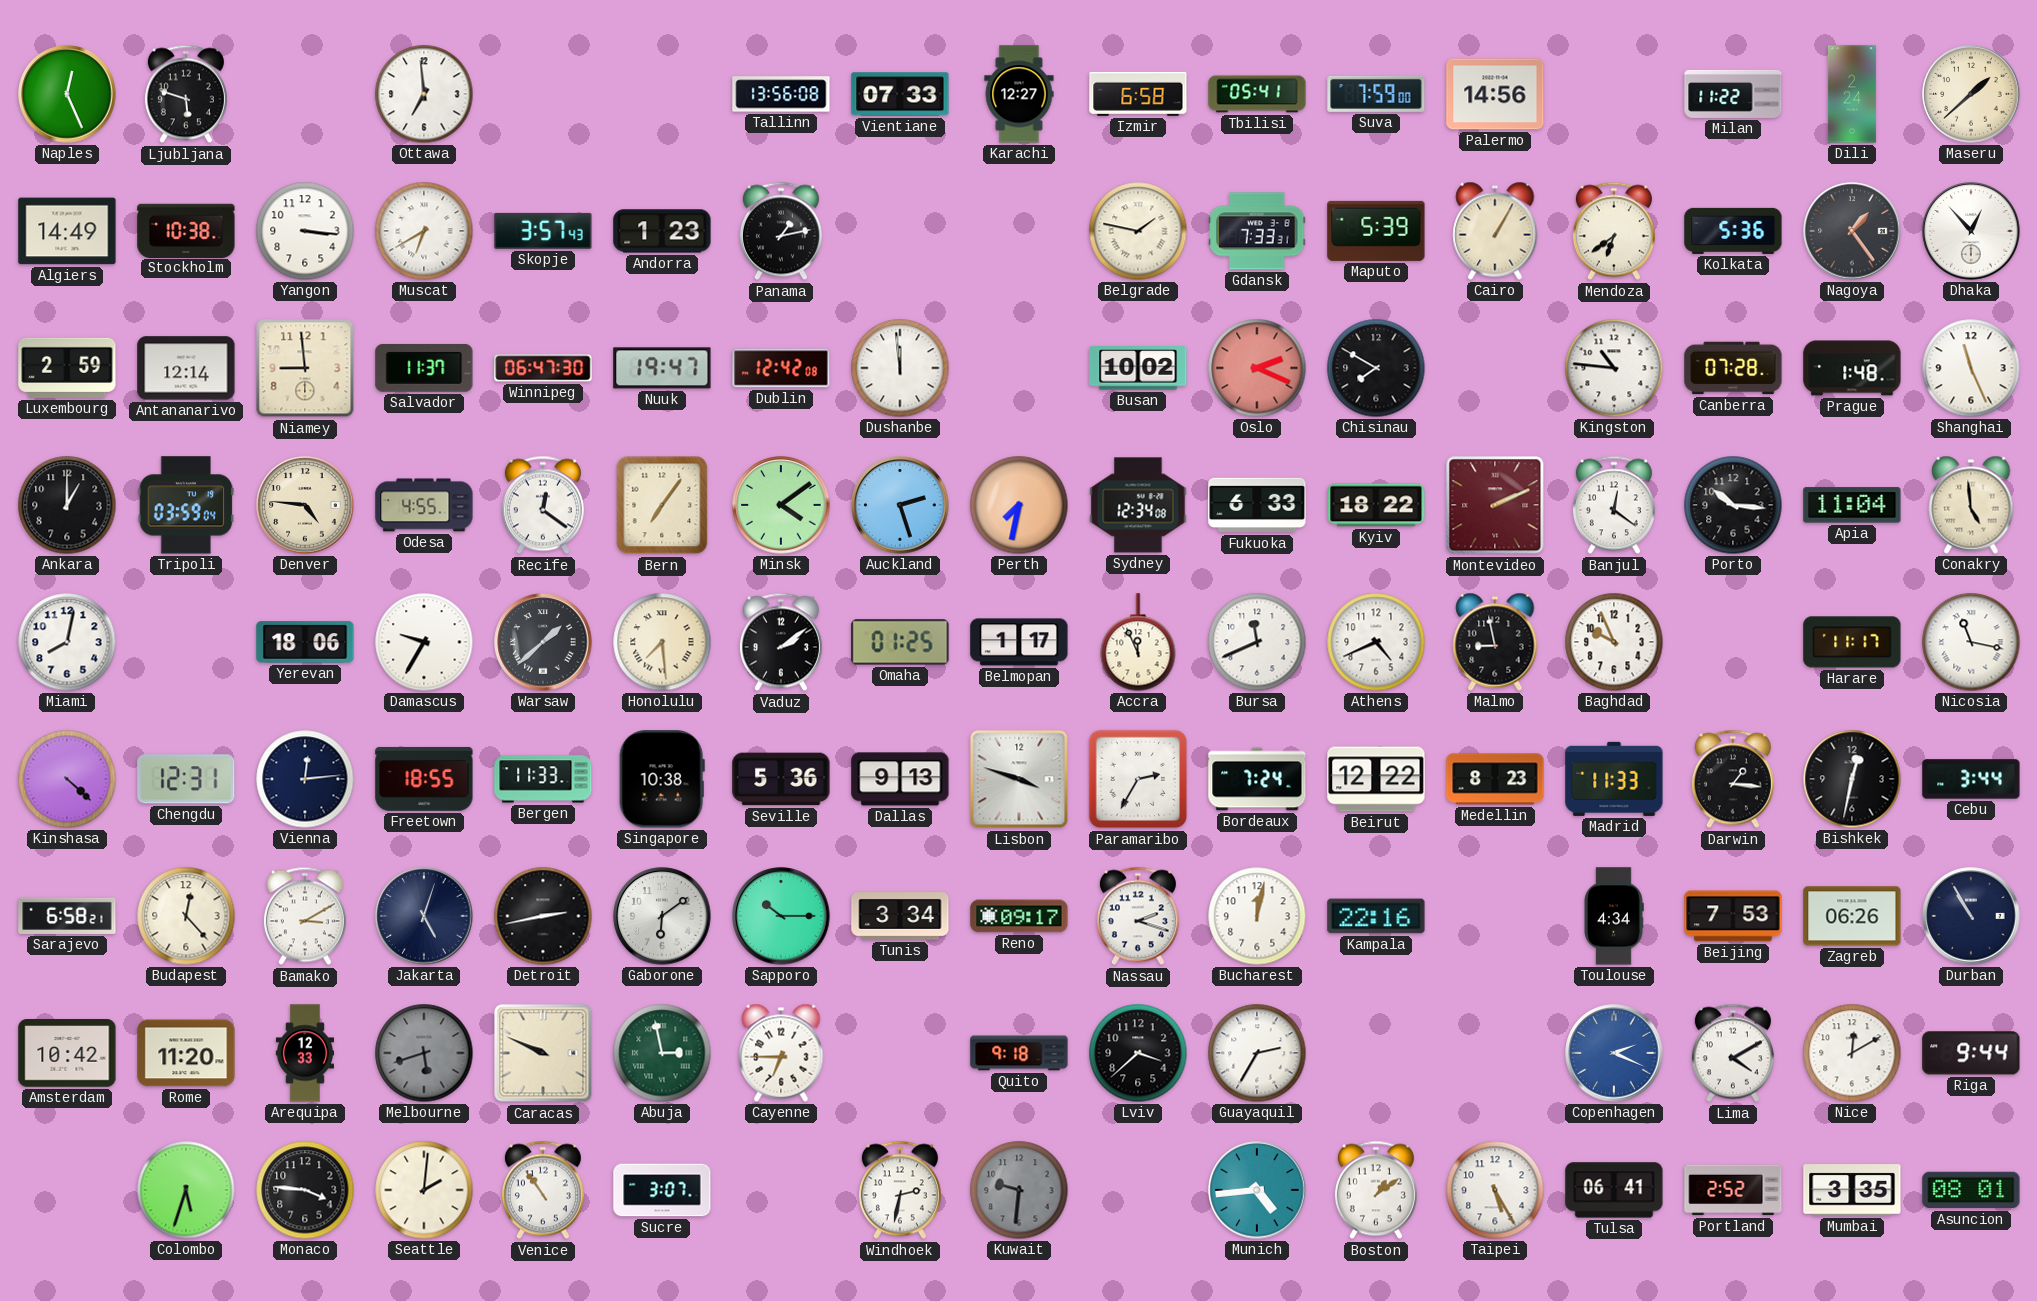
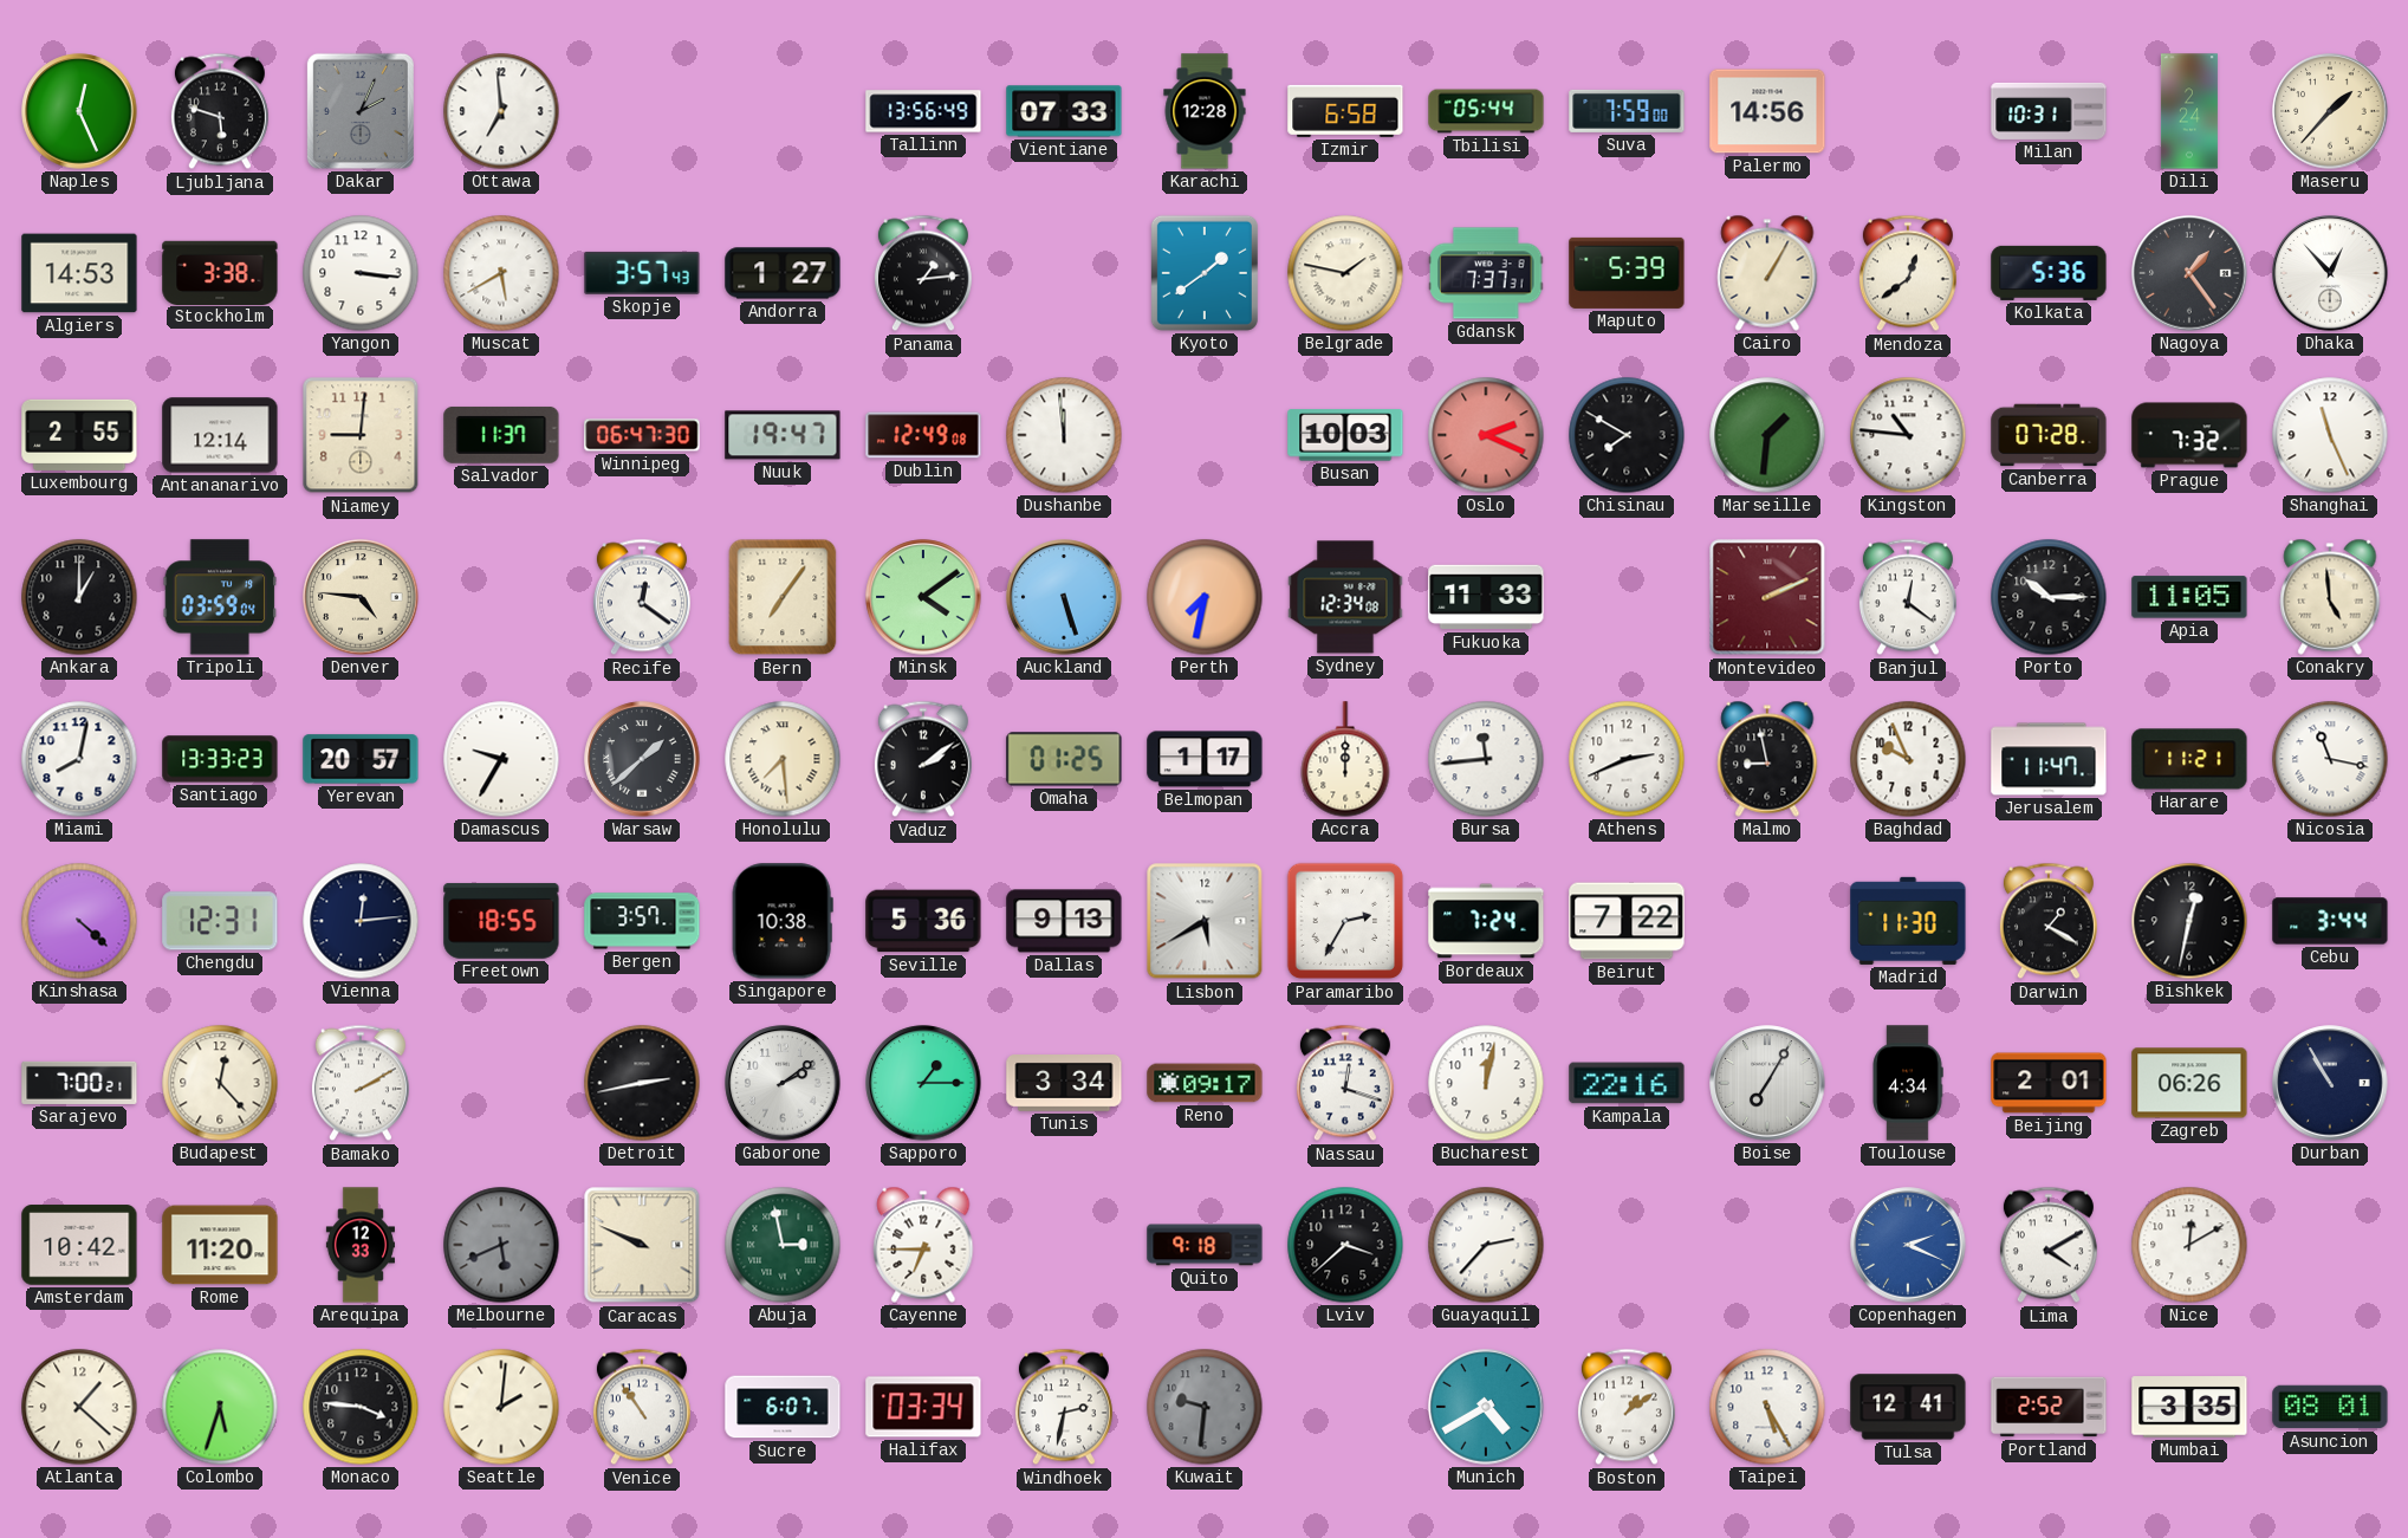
Dakar: none -> 2:04 (361, 111)
Tallinn: 13:56:08 -> 13:56:49 (923, 111)
Karachi: 12:27 -> 12:28 (1205, 111)
Tbilisi: 05:41 -> 05:44 (1486, 111)
Milan: 11:22 -> 10:31 (2049, 111)
Maseru: 1:38 -> 1:37 (2330, 111)
Algiers: 14:49 -> 14:53 (79, 273)
Stockholm: 10:38 -> 3:38 (220, 272)
Muscat: 6:40 -> 5:40 (501, 273)
Andorra: 1:23 -> 1:27 (783, 273)
Panama: 1:13 -> 1:14 (923, 273)
Kyoto: none -> 1:39 (1205, 273)
Gdansk: 7:33 -> 7:37 (1486, 273)
Mendoza: 6:39 -> 12:39 (1908, 273)
Luxembourg: 2:59 -> 2:55 (79, 435)
Niamey: 8:59 -> 9:01 (361, 435)
Dublin: 12:42 -> 12:49 (923, 435)
Busan: 10:02 -> 10:03 (1345, 435)
Marseille: none -> 1:31 (1767, 435)
Prague: 1:48 -> 7:32 (2189, 435)
Odesa: 4:55 -> none (424, 505)
Auckland: 2:27 -> 5:27 (1064, 597)
Fukuoka: 6:33 -> 11:33 (1486, 597)
Kyiv: 18:22 -> none (1376, 505)
Porto: 10:16 -> 10:15 (2049, 597)
Apia: 11:04 -> 11:05 (2189, 597)
Santiago: none -> 13:33 (220, 759)
Yerevan: 18:06 -> 20:57 (361, 759)
Accra: 11:56 -> 12:00 (1345, 759)
Bursa: 11:41 -> 11:44 (1486, 759)
Athens: 4:41 -> 2:41 (1627, 759)
Jerusalem: none -> 11:47 (2049, 759)
Harare: 11:17 -> 11:21 (2189, 759)
Bergen: 11:33 -> 3:57 (642, 921)
Lisbon: 3:48 -> 5:40 (1205, 921)
Beirut: 12:22 -> 7:22 (1627, 921)
Medellin: 8:23 -> none (1495, 779)
Madrid: 11:33 -> 11:30 (1908, 921)
Darwin: 1:16 -> 1:20 (2049, 921)
Sarajevo: 6:58 -> 7:00 (79, 1083)
Bamako: 3:10 -> 2:10 (361, 1083)
Jakarta: 5:03 -> none (424, 916)
Gaborone: 6:09 -> 2:09 (783, 1083)
Sapporo: 10:15 -> 1:15 (923, 1083)
Nassau: 2:18 -> 12:18 (1345, 1083)
Boise: none -> 7:05 (1767, 1083)
Beijing: 7:53 -> 2:01 (2049, 1083)
Melbourne: 5:42 -> 5:41 (501, 1245)
Guayaquil: 2:35 -> 2:37 (1486, 1245)
Riga: 9:44 -> none (1971, 1053)
Atlanta: none -> 1:22 (79, 1407)
Sucre: 3:07 -> 6:07 (783, 1407)
Halifax: none -> 03:34 (923, 1407)
Munich: 4:44 -> 4:40 (1486, 1407)
Tulsa: 06:41 -> 12:41 (1908, 1407)
